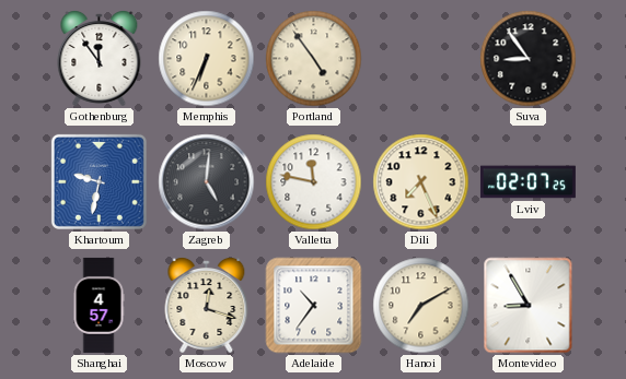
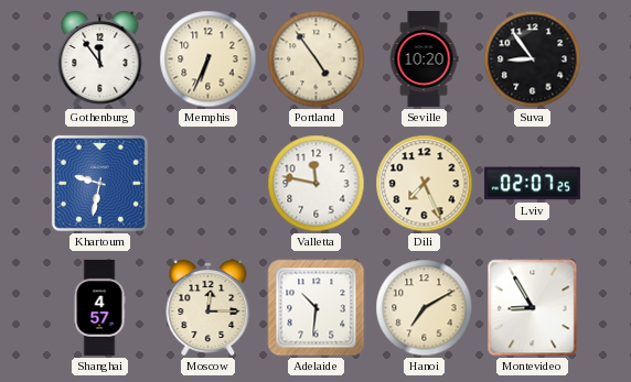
Seville: none -> 10:20 (424, 58)
Zagreb: 5:01 -> none (207, 182)
Moscow: 12:18 -> 12:15 (208, 308)
Adelaide: 10:36 -> 10:31 (317, 308)
